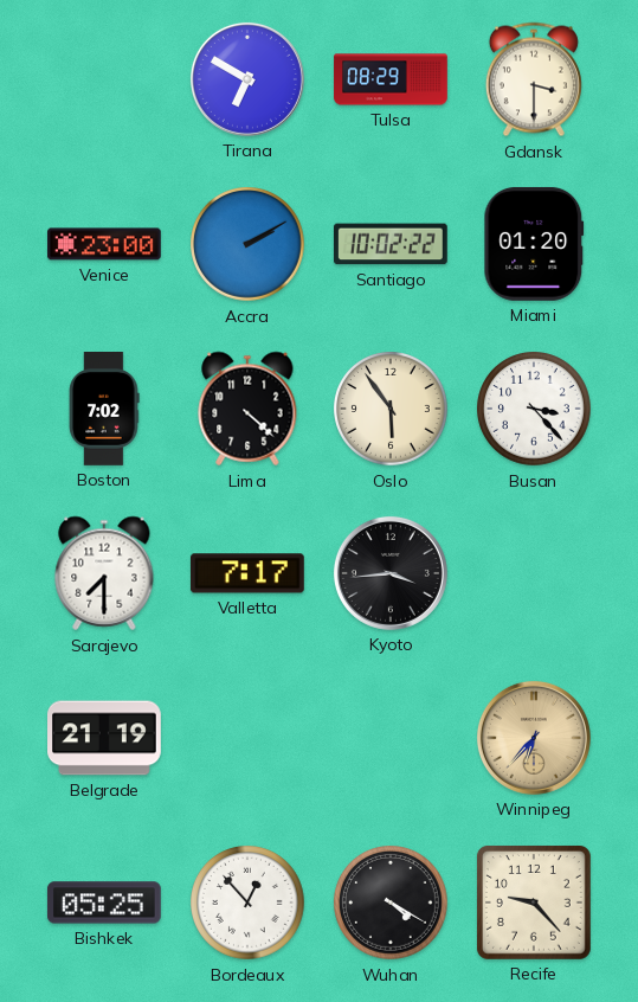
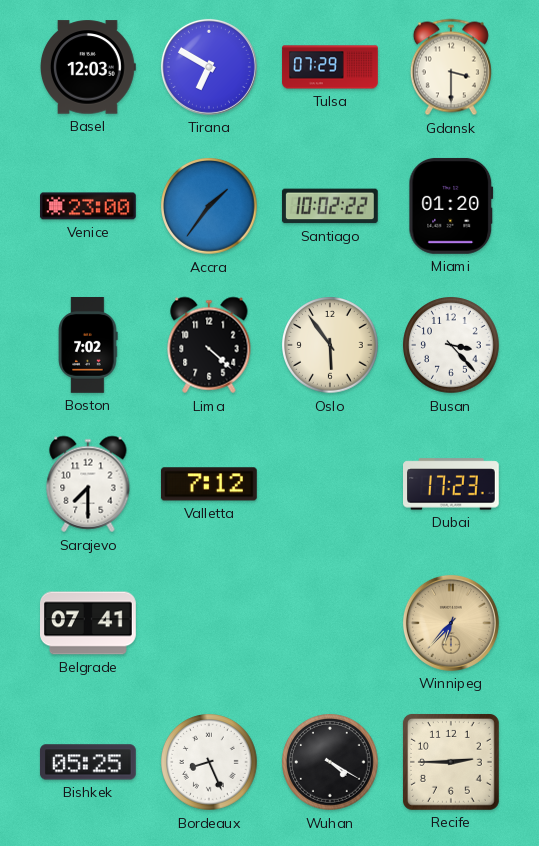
Basel: none -> 12:03 (89, 67)
Tulsa: 08:29 -> 07:29 (330, 67)
Accra: 2:10 -> 1:36 (209, 206)
Valletta: 7:17 -> 7:12 (209, 484)
Kyoto: 3:44 -> none (391, 573)
Dubai: none -> 17:23 (452, 484)
Belgrade: 21:19 -> 07:41 (89, 623)
Bordeaux: 12:53 -> 8:26 (209, 762)
Recife: 9:23 -> 2:45 (451, 762)
